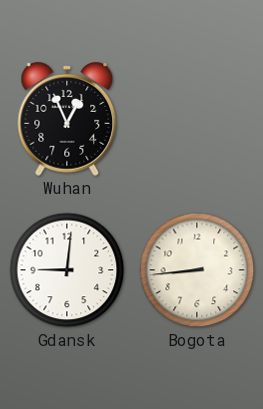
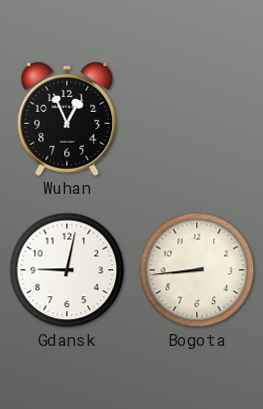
Gdansk: 9:01 -> 9:02 (67, 270)
